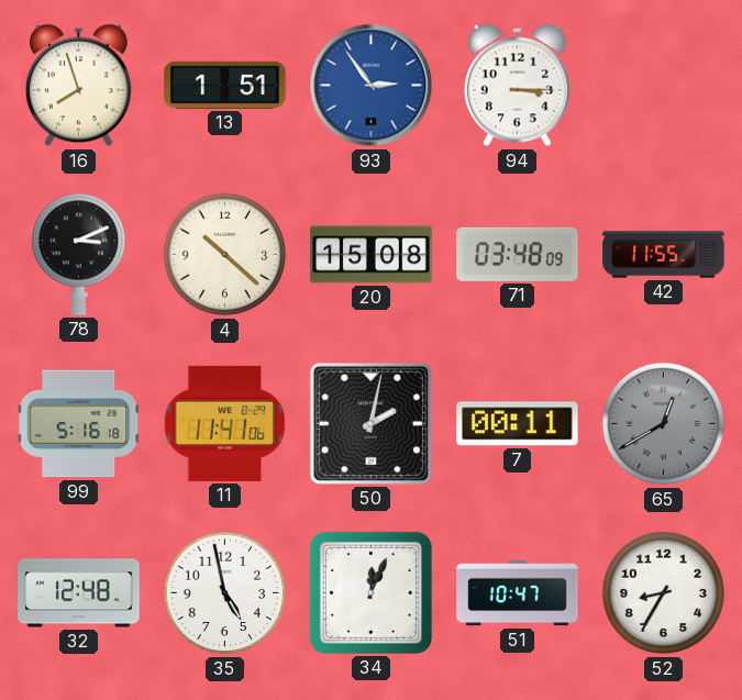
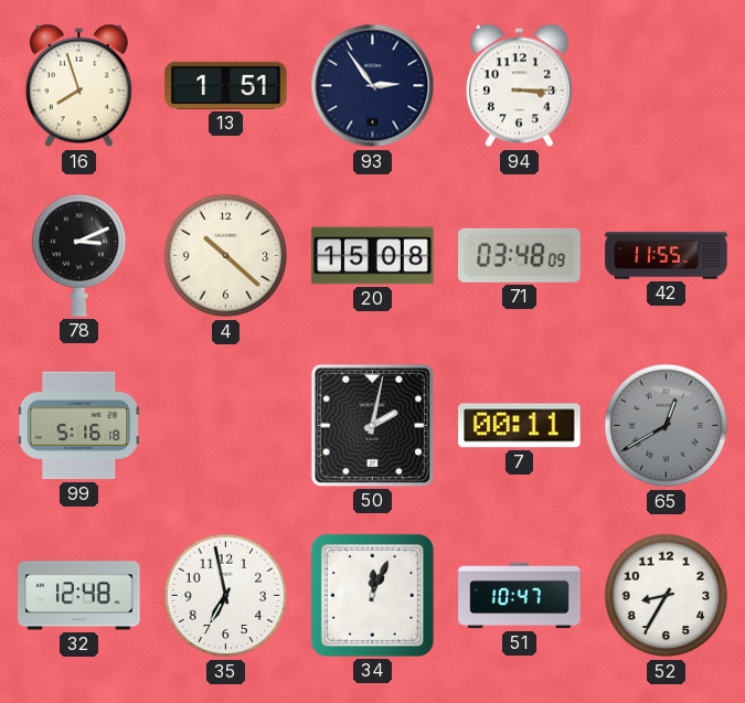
93 dial: blue -> navy (373, 86)
11: 11:41 -> none (225, 423)
35: 4:58 -> 6:58 (226, 596)
